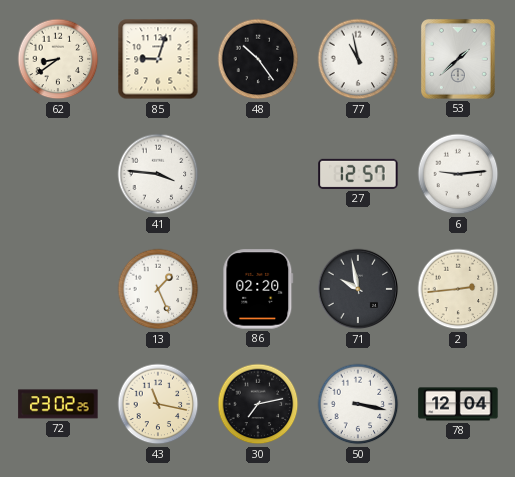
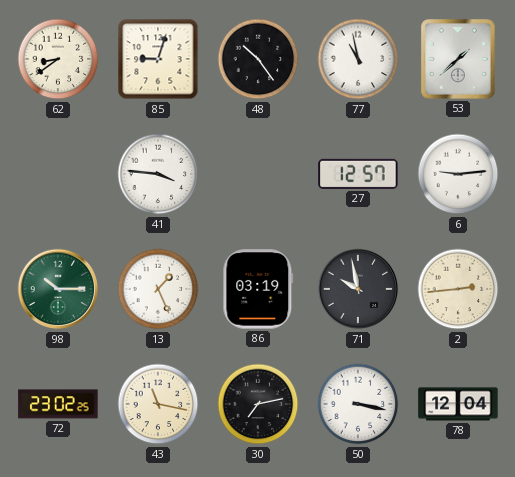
98: none -> 10:15 (58, 289)
86: 02:20 -> 03:19 (258, 289)
